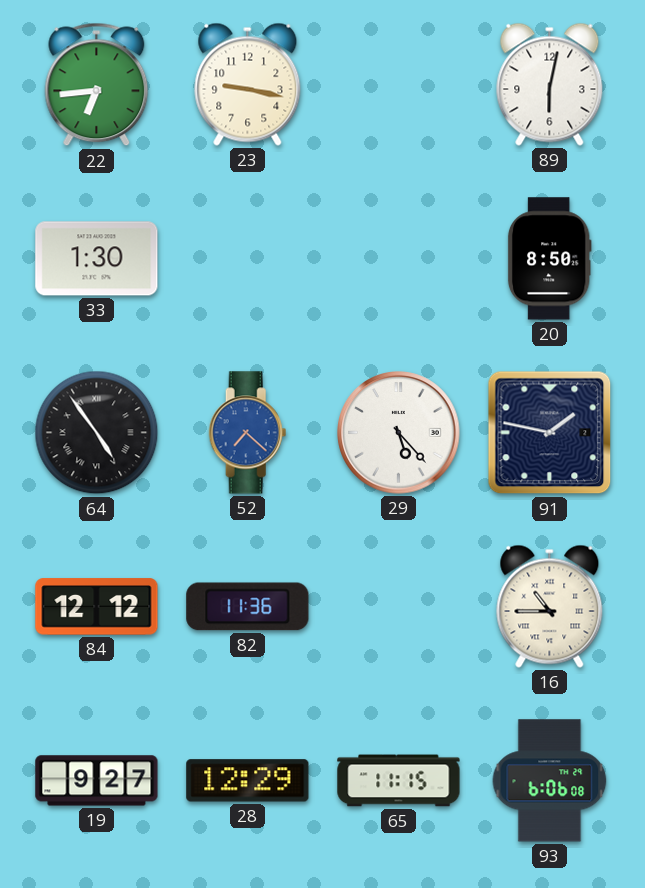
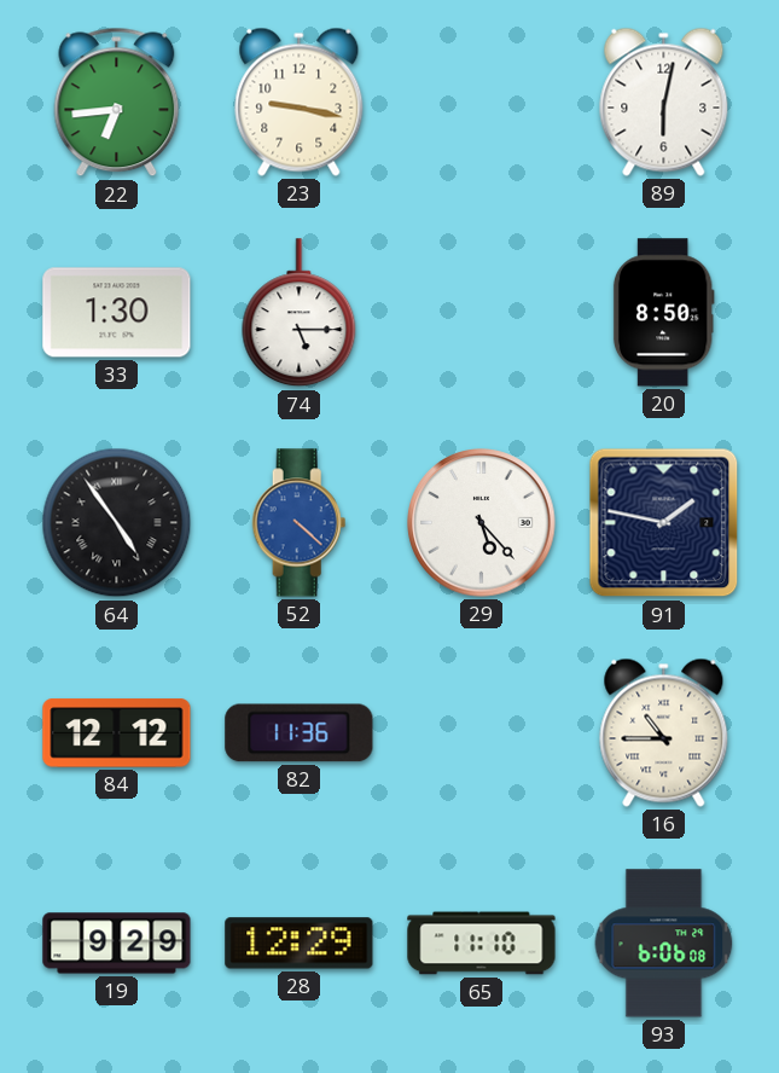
74: none -> 5:15 (300, 313)
52: 7:22 -> 4:22 (300, 523)
19: 9:27 -> 9:29 (117, 944)
65: 11:15 -> 11:10 (482, 944)
